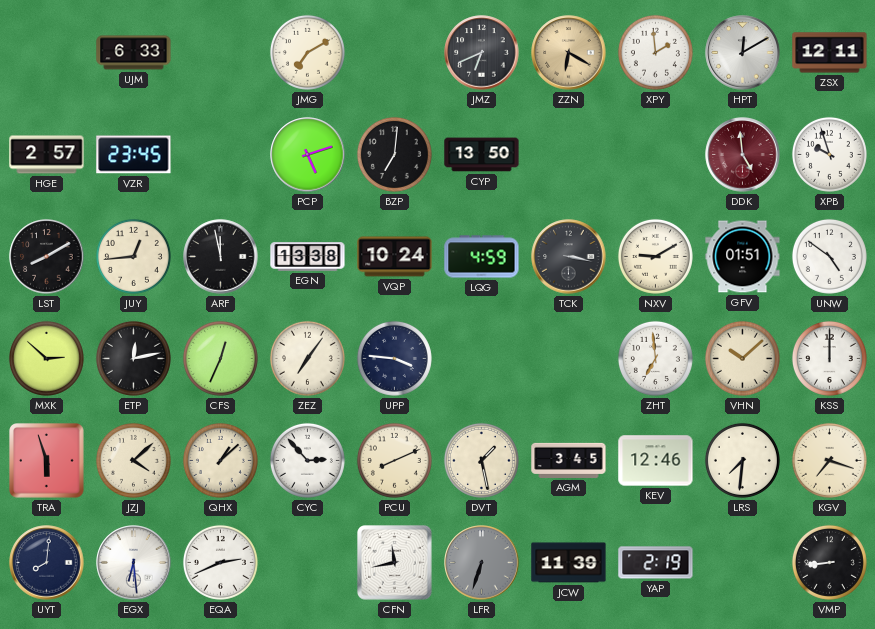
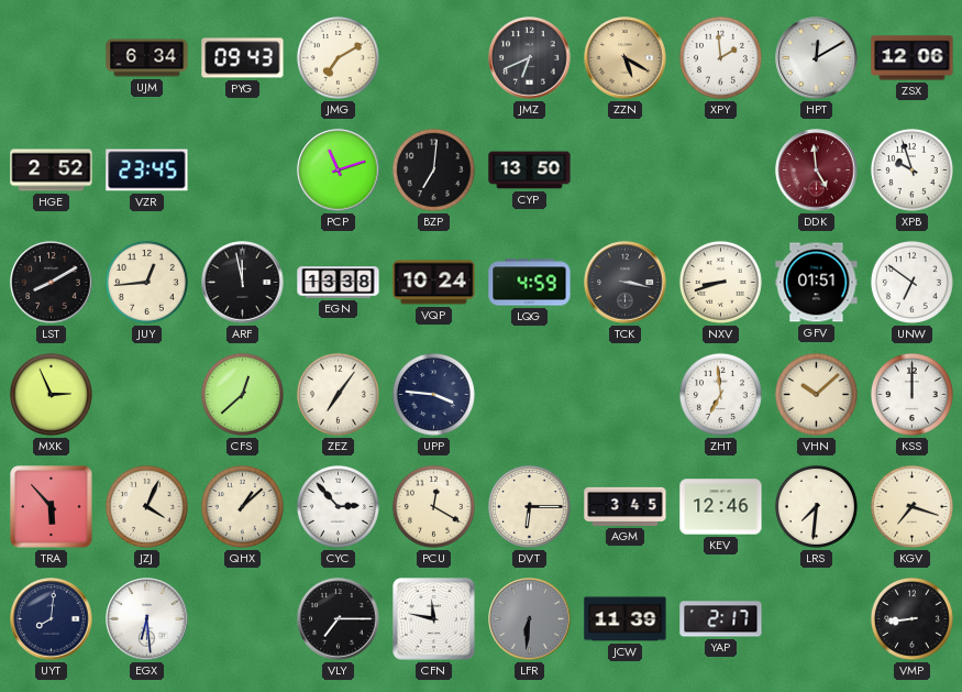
UJM: 6:33 -> 6:34 (147, 58)
PYG: none -> 09:43 (243, 58)
ZZN: 6:20 -> 5:20 (626, 58)
ZSX: 12:11 -> 12:06 (913, 58)
HGE: 2:57 -> 2:52 (52, 171)
PCP: 5:12 -> 11:12 (339, 171)
NXV: 9:10 -> 8:42 (720, 282)
UNW: 4:51 -> 6:51 (911, 282)
MXK: 2:52 -> 2:56 (51, 394)
ETP: 12:13 -> none (133, 358)
CFS: 12:34 -> 12:38 (242, 394)
TRA: 5:57 -> 5:53 (52, 507)
JZJ: 4:08 -> 4:04 (146, 506)
PCU: 8:11 -> 12:20 (433, 506)
DVT: 1:28 -> 6:15 (529, 506)
EQA: 2:41 -> none (220, 562)
VLY: none -> 7:15 (339, 619)
CFN: 11:43 -> 11:47 (434, 619)
LFR: 6:33 -> 6:31 (530, 619)
YAP: 2:19 -> 2:17 (721, 619)
